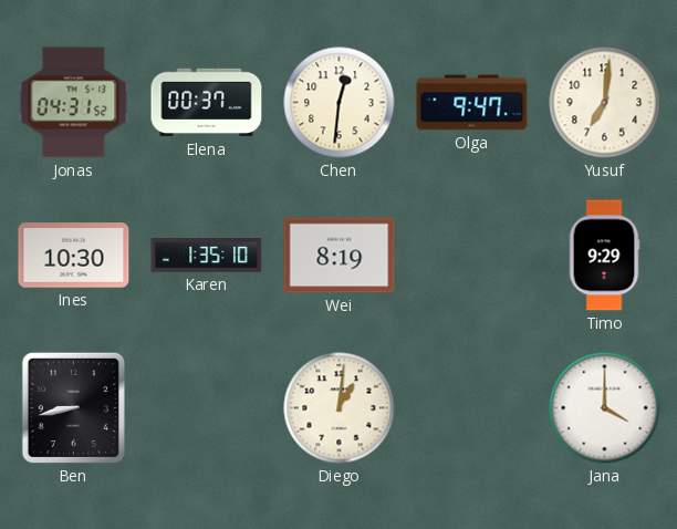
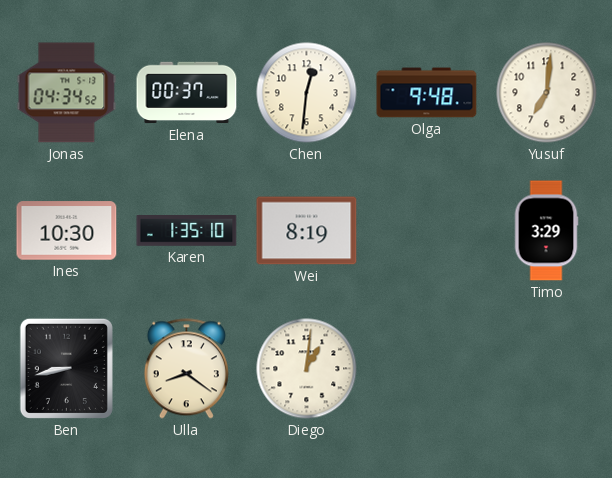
Jonas: 04:31 -> 04:34 (67, 93)
Olga: 9:47 -> 9:48 (427, 93)
Timo: 9:29 -> 3:29 (546, 231)
Ulla: none -> 8:21 (186, 369)
Jana: 4:00 -> none (605, 408)
